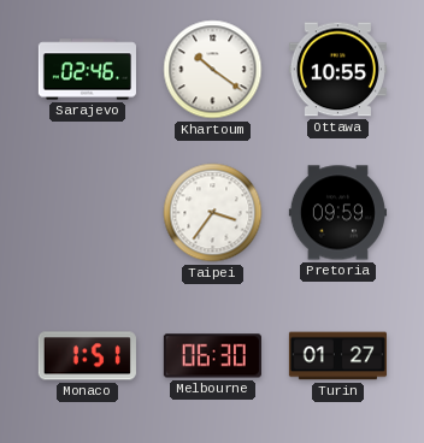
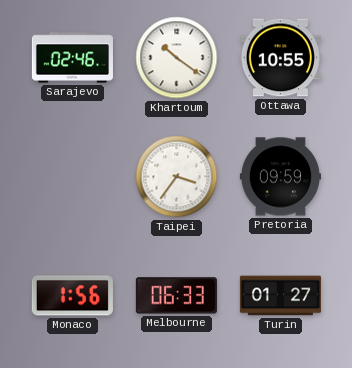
Monaco: 1:51 -> 1:56 (72, 296)
Melbourne: 06:30 -> 06:33 (176, 296)
